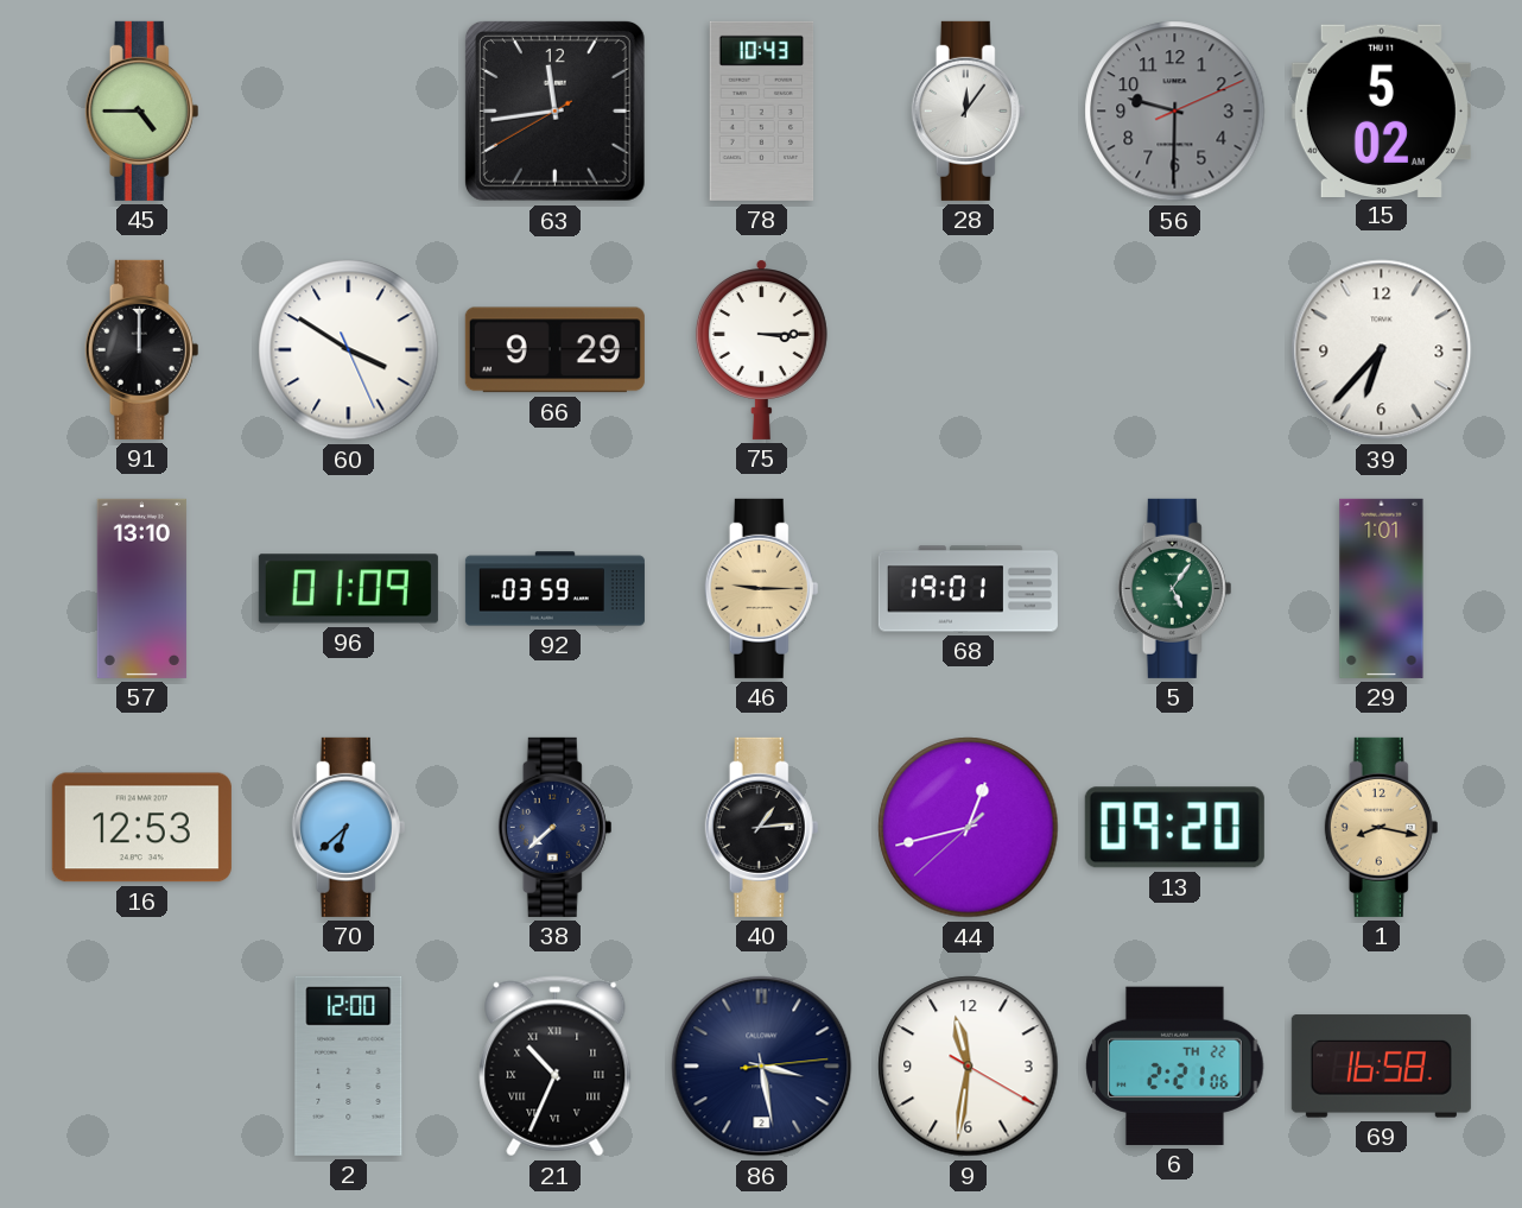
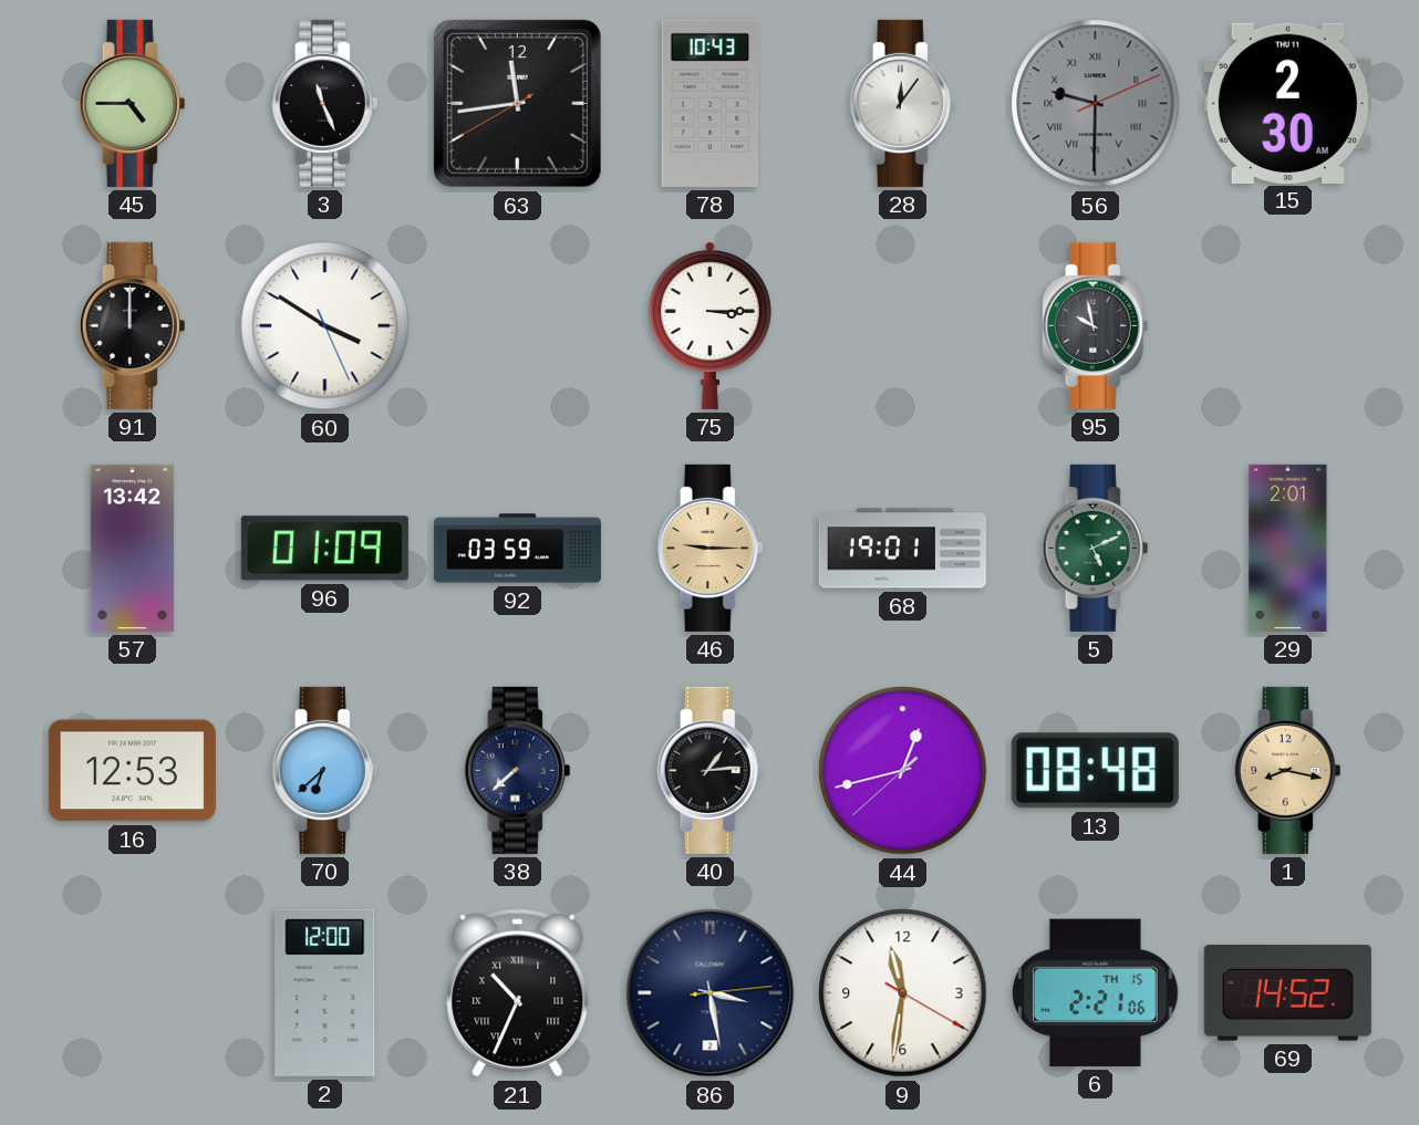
3: none -> 11:26 (325, 103)
56 numerals: Arabic -> Roman (1096, 104)
15: 5:02 -> 2:30 (1287, 103)
66: 9:29 -> none (554, 350)
95: none -> 9:58 (1096, 325)
39: 6:37 -> none (1382, 350)
57: 13:10 -> 13:42 (132, 548)
5: 5:06 -> 5:11 (1096, 548)
29: 1:01 -> 2:01 (1288, 548)
13: 09:20 -> 08:48 (1095, 771)
6 date: TH 22 -> TH 15 (1096, 992)
69: 16:58 -> 14:52 (1287, 993)
